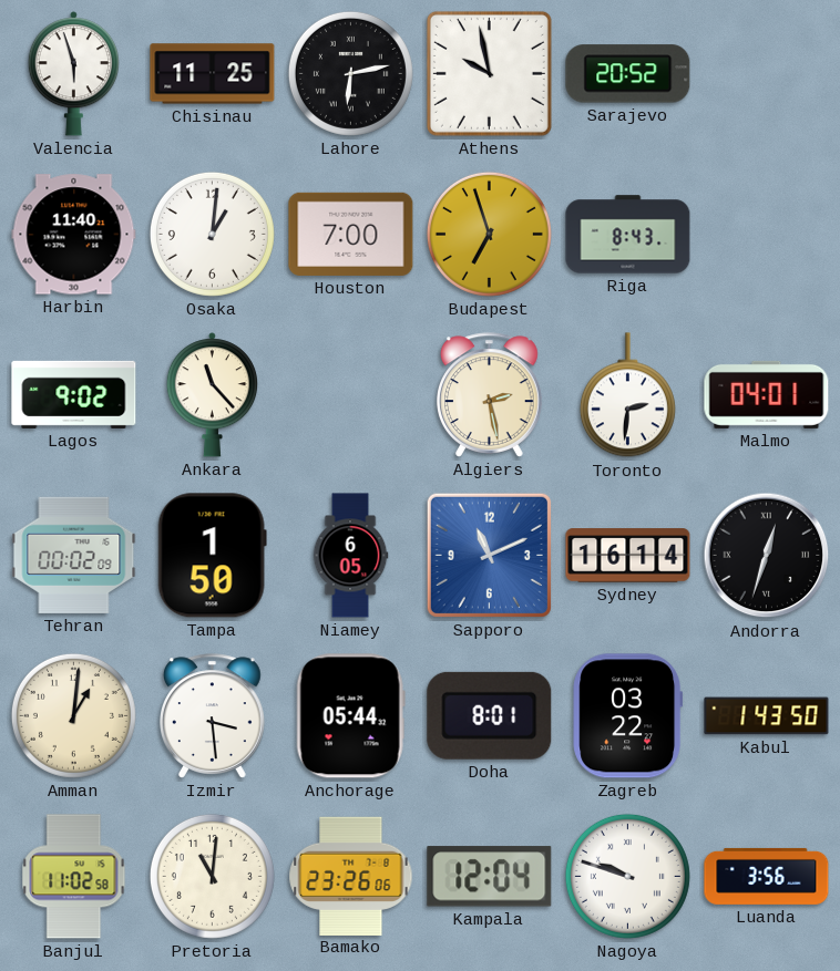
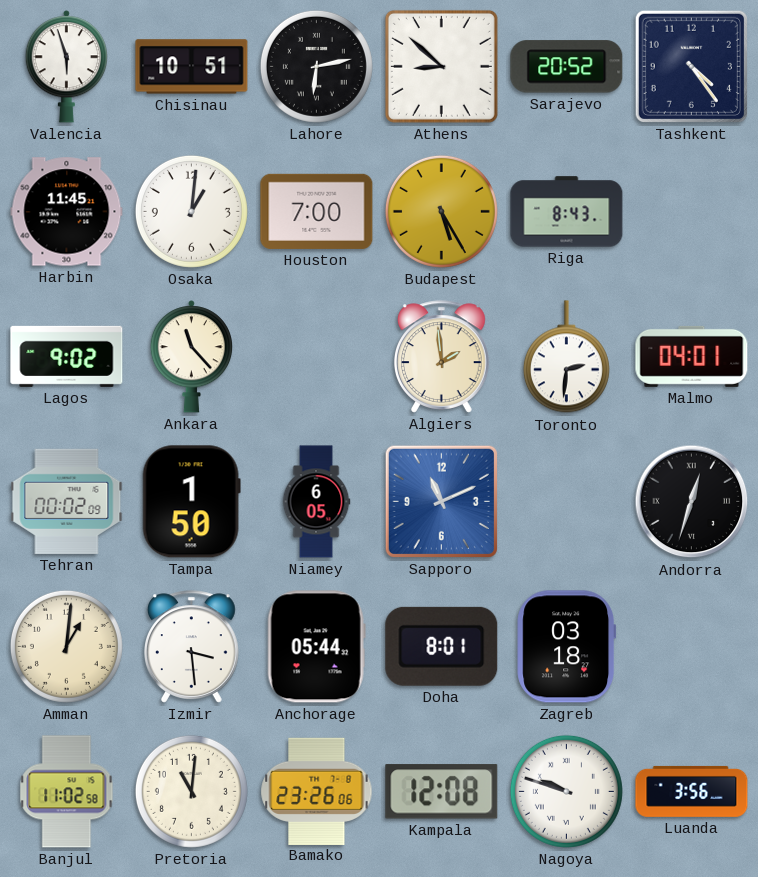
Chisinau: 11:25 -> 10:51 (192, 67)
Athens: 9:58 -> 8:52 (441, 66)
Tashkent: none -> 4:24 (691, 66)
Harbin: 11:40 -> 11:45 (67, 212)
Budapest: 6:57 -> 5:25 (441, 211)
Algiers: 2:28 -> 1:59 (442, 357)
Sydney: 16:14 -> none (628, 556)
Zagreb: 03:22 -> 03:18 (567, 647)
Kabul: 1:43 -> none (767, 716)
Kampala: 12:04 -> 12:08 (442, 792)
